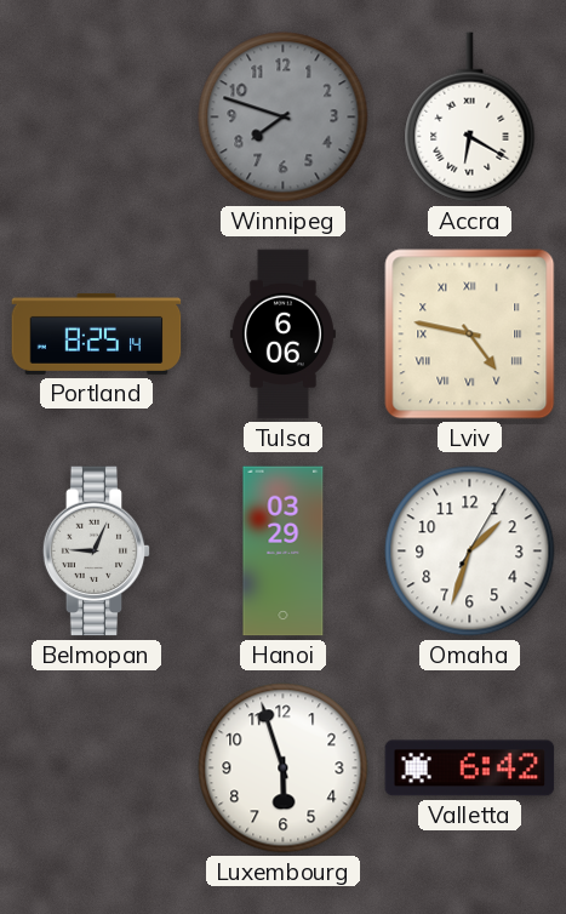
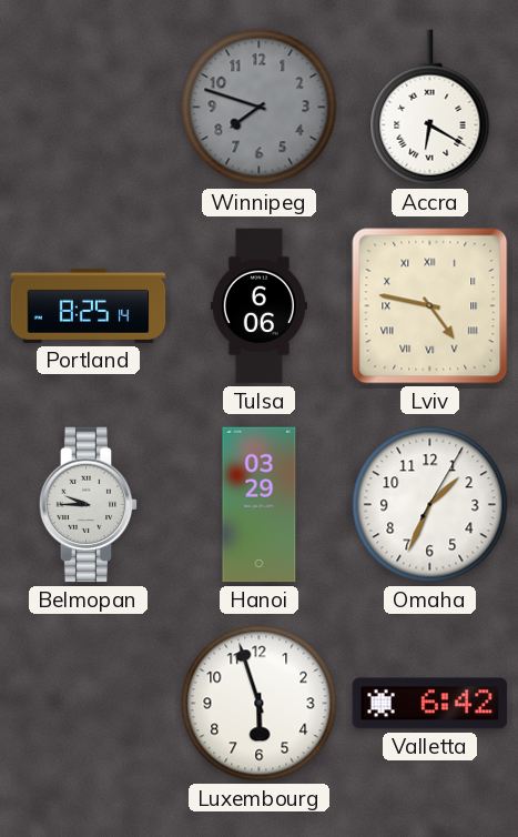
Belmopan: 9:04 -> 9:45 (89, 505)
Omaha: 1:33 -> 1:34 (430, 505)
